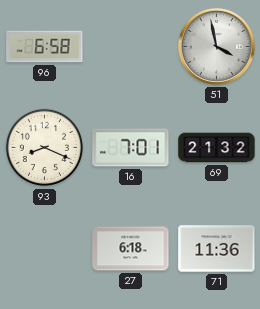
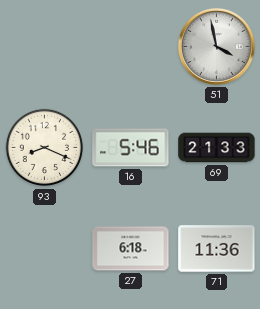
96: 6:58 -> none (45, 47)
16: 7:01 -> 5:46 (131, 148)
69: 21:32 -> 21:33 (217, 148)
